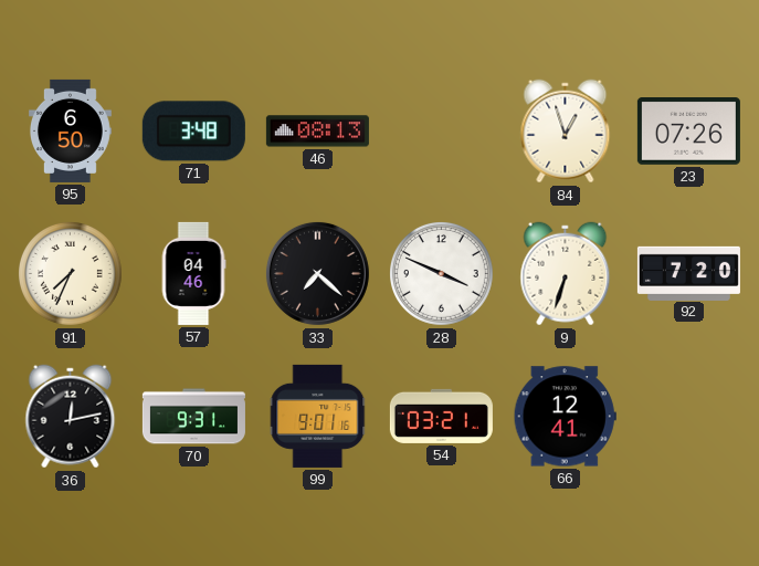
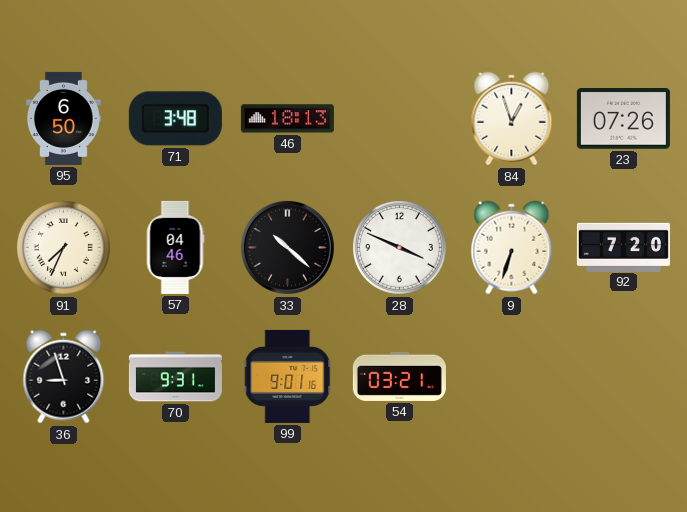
46: 08:13 -> 18:13 (287, 119)
33: 7:22 -> 10:22 (287, 247)
36: 12:13 -> 8:57 (64, 377)
66: 12:41 -> none (565, 417)
